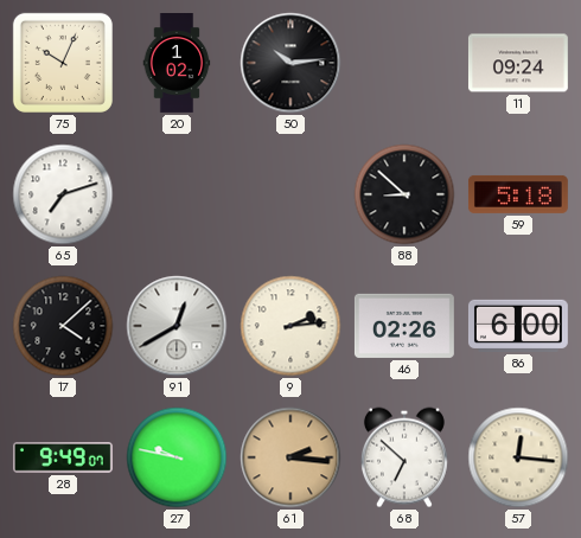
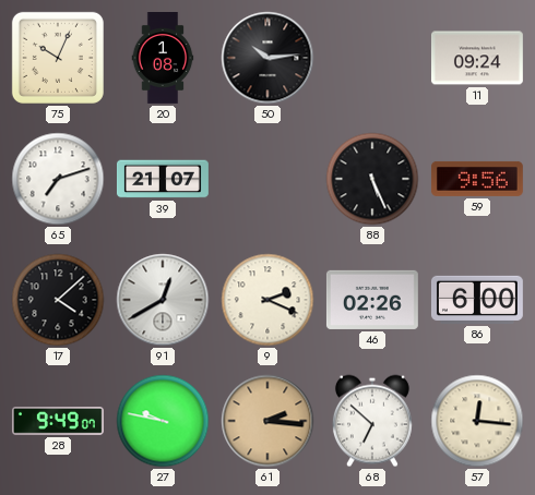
20: 1:02 -> 1:08 (163, 59)
39: none -> 21:07 (163, 179)
88: 8:52 -> 5:26 (372, 179)
59: 5:18 -> 9:56 (477, 179)
9: 2:14 -> 2:19 (267, 300)
